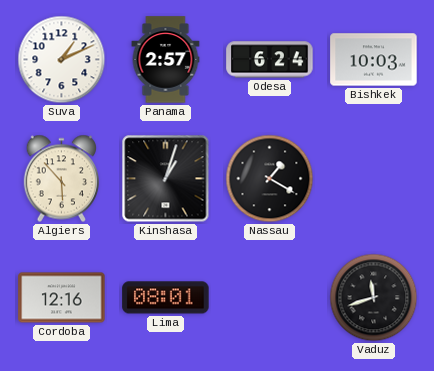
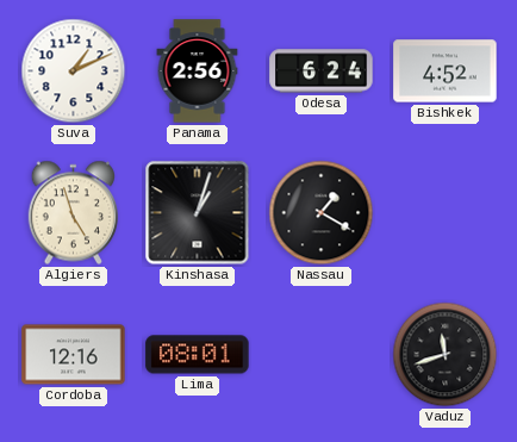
Panama: 2:57 -> 2:56 (198, 71)
Bishkek: 10:03 -> 4:52 (446, 71)
Algiers: 5:53 -> 4:57 (73, 213)
